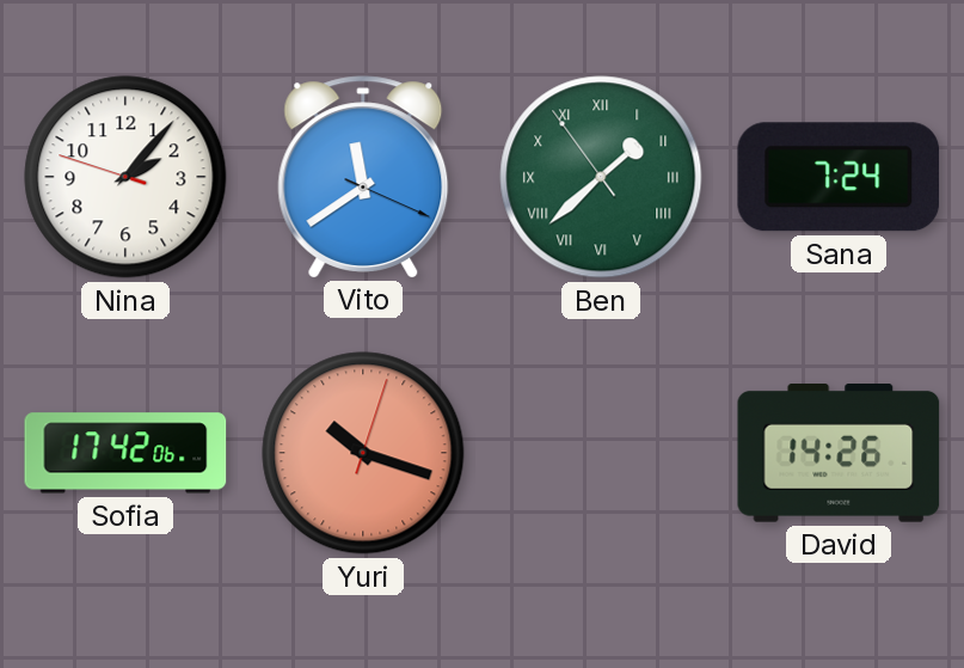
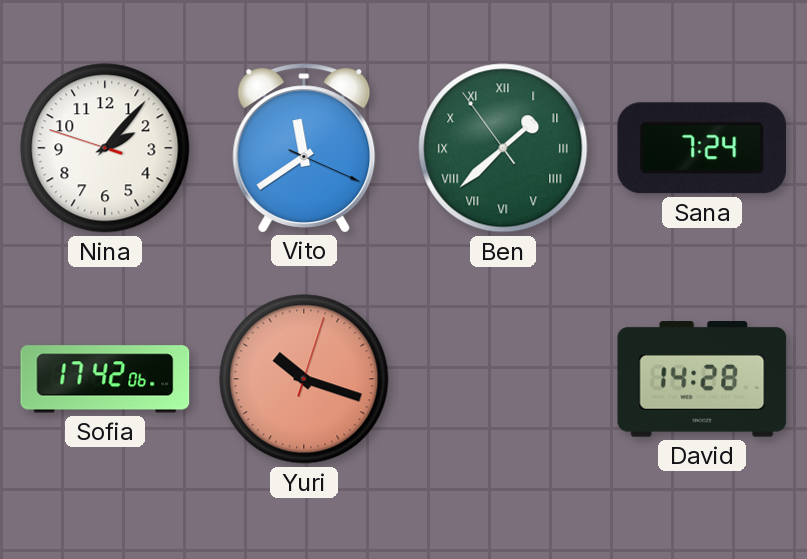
David: 14:26 -> 14:28 (702, 380)
